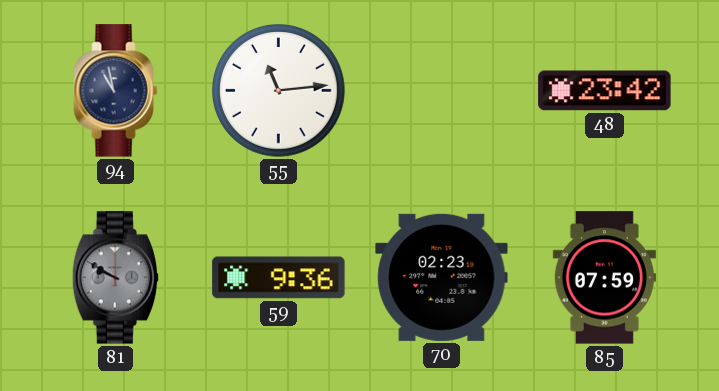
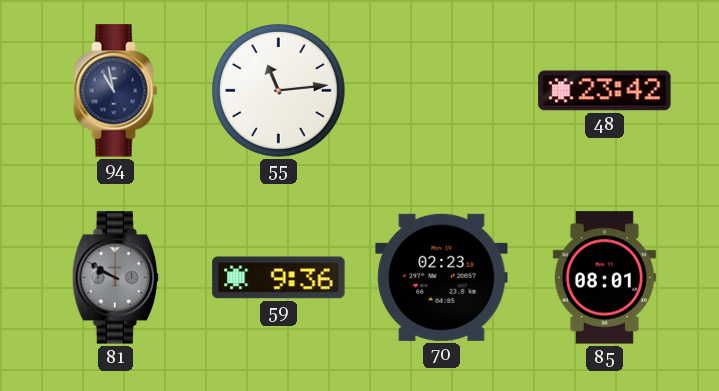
85: 07:59 -> 08:01 (604, 278)
